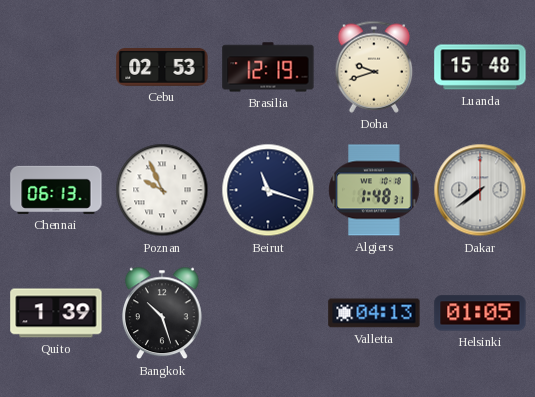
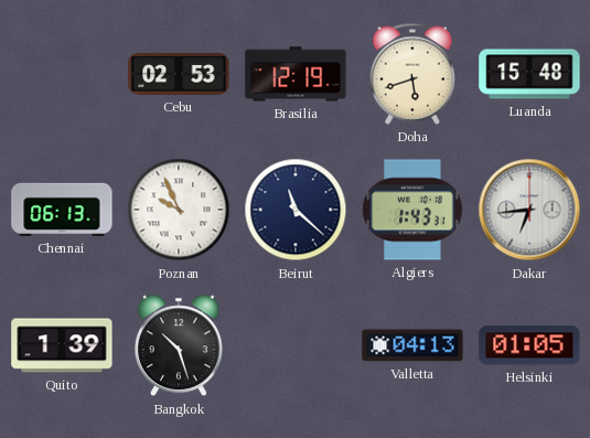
Doha: 9:42 -> 5:42 (412, 74)
Beirut: 11:18 -> 11:22 (296, 210)
Algiers: 1:48 -> 1:43 (412, 210)
Dakar: 7:39 -> 6:44 (529, 210)
